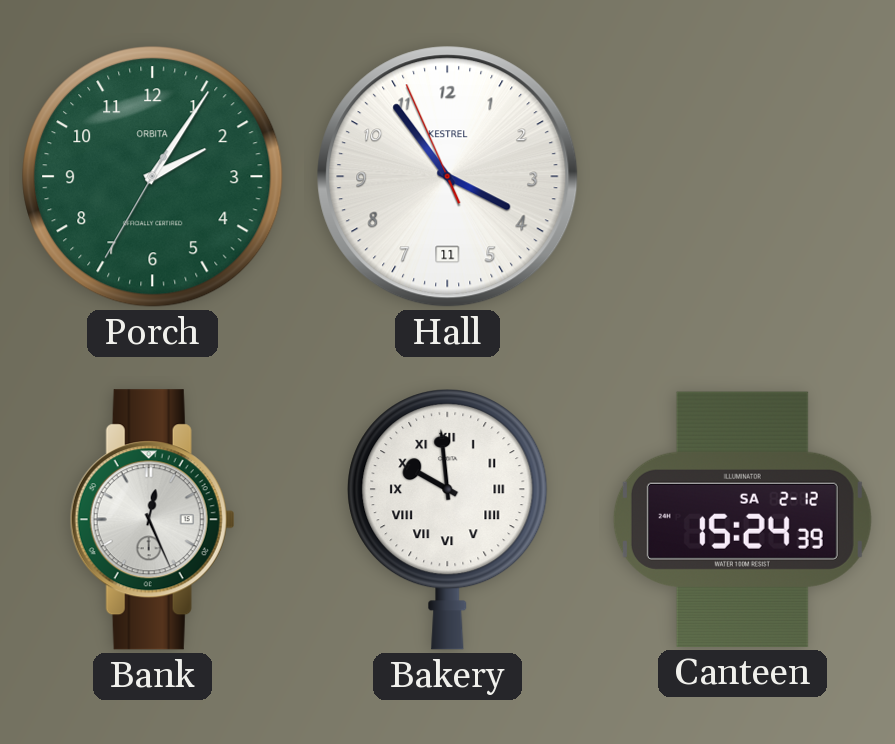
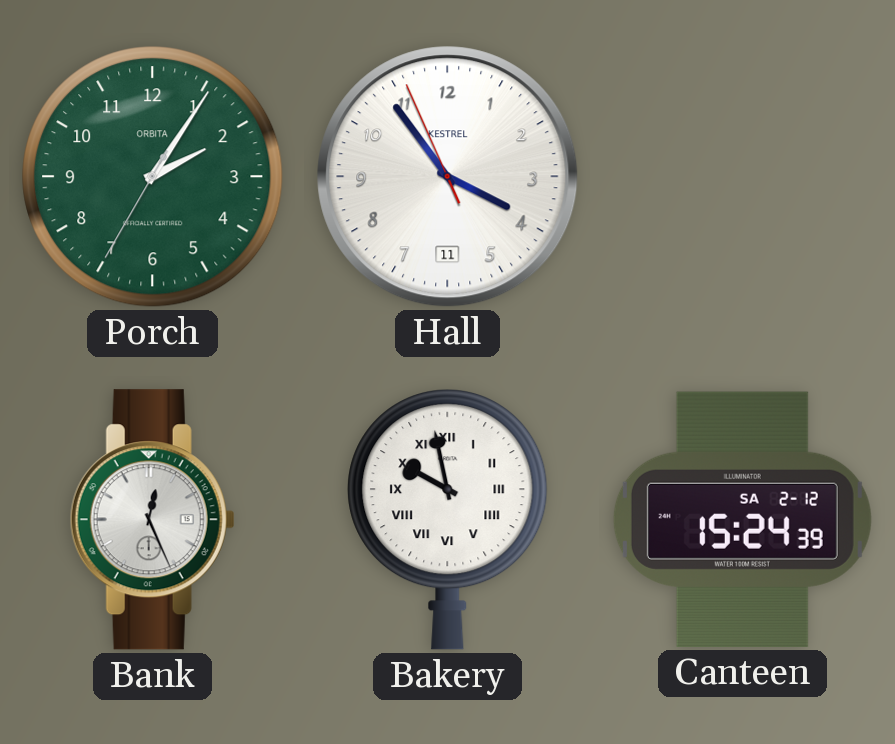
Bakery: 9:59 -> 9:58 (448, 520)
